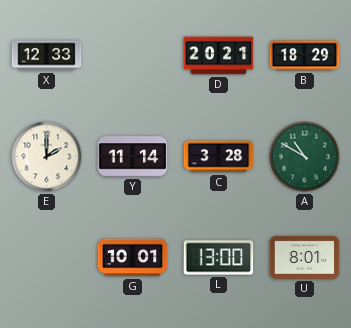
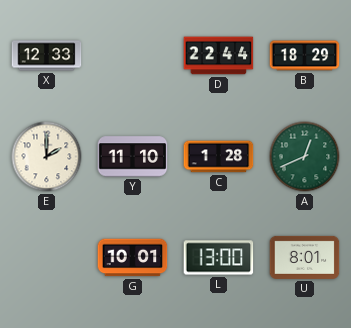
D: 20:21 -> 22:44 (219, 56)
Y: 11:14 -> 11:10 (133, 157)
C: 3:28 -> 1:28 (219, 157)
A: 10:50 -> 12:41 (305, 157)
